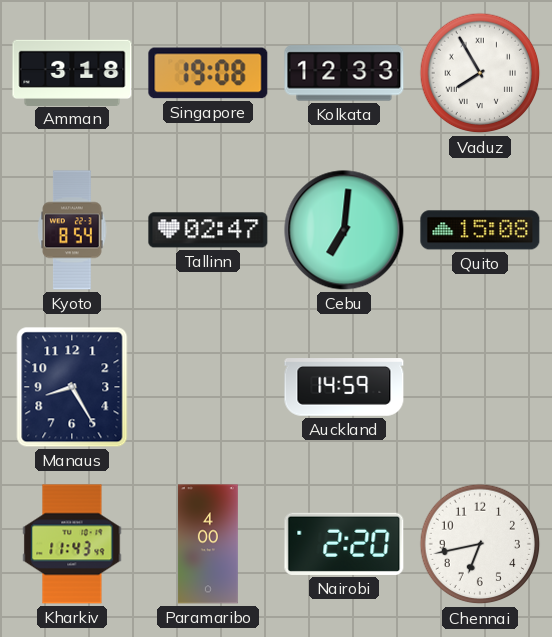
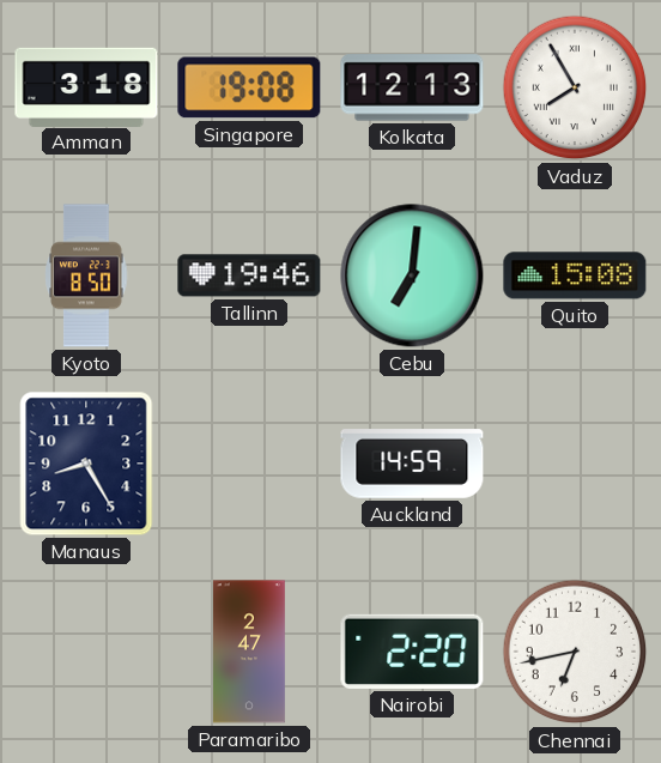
Kolkata: 12:33 -> 12:13 (412, 87)
Kyoto: 8:54 -> 8:50 (86, 275)
Tallinn: 02:47 -> 19:46 (249, 275)
Kharkiv: 11:43 -> none (72, 544)
Paramaribo: 4:00 -> 2:47 (249, 652)
